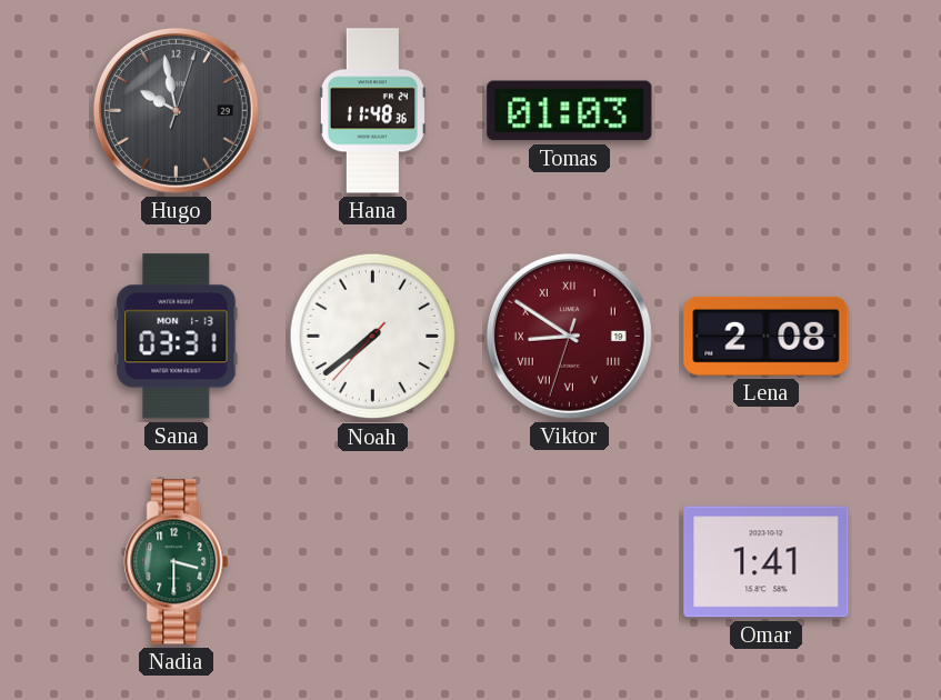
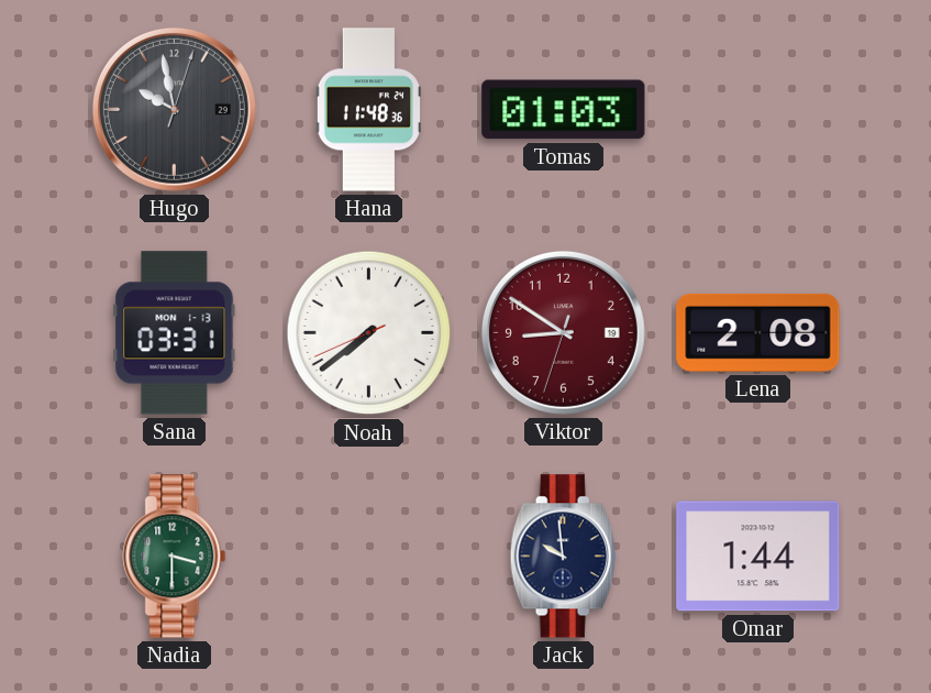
Noah: 7:38:37 -> 7:38:41 (369, 333)
Viktor numerals: Roman -> Arabic (563, 332)
Jack: none -> 9:59 (563, 557)
Omar: 1:41 -> 1:44 (758, 557)
